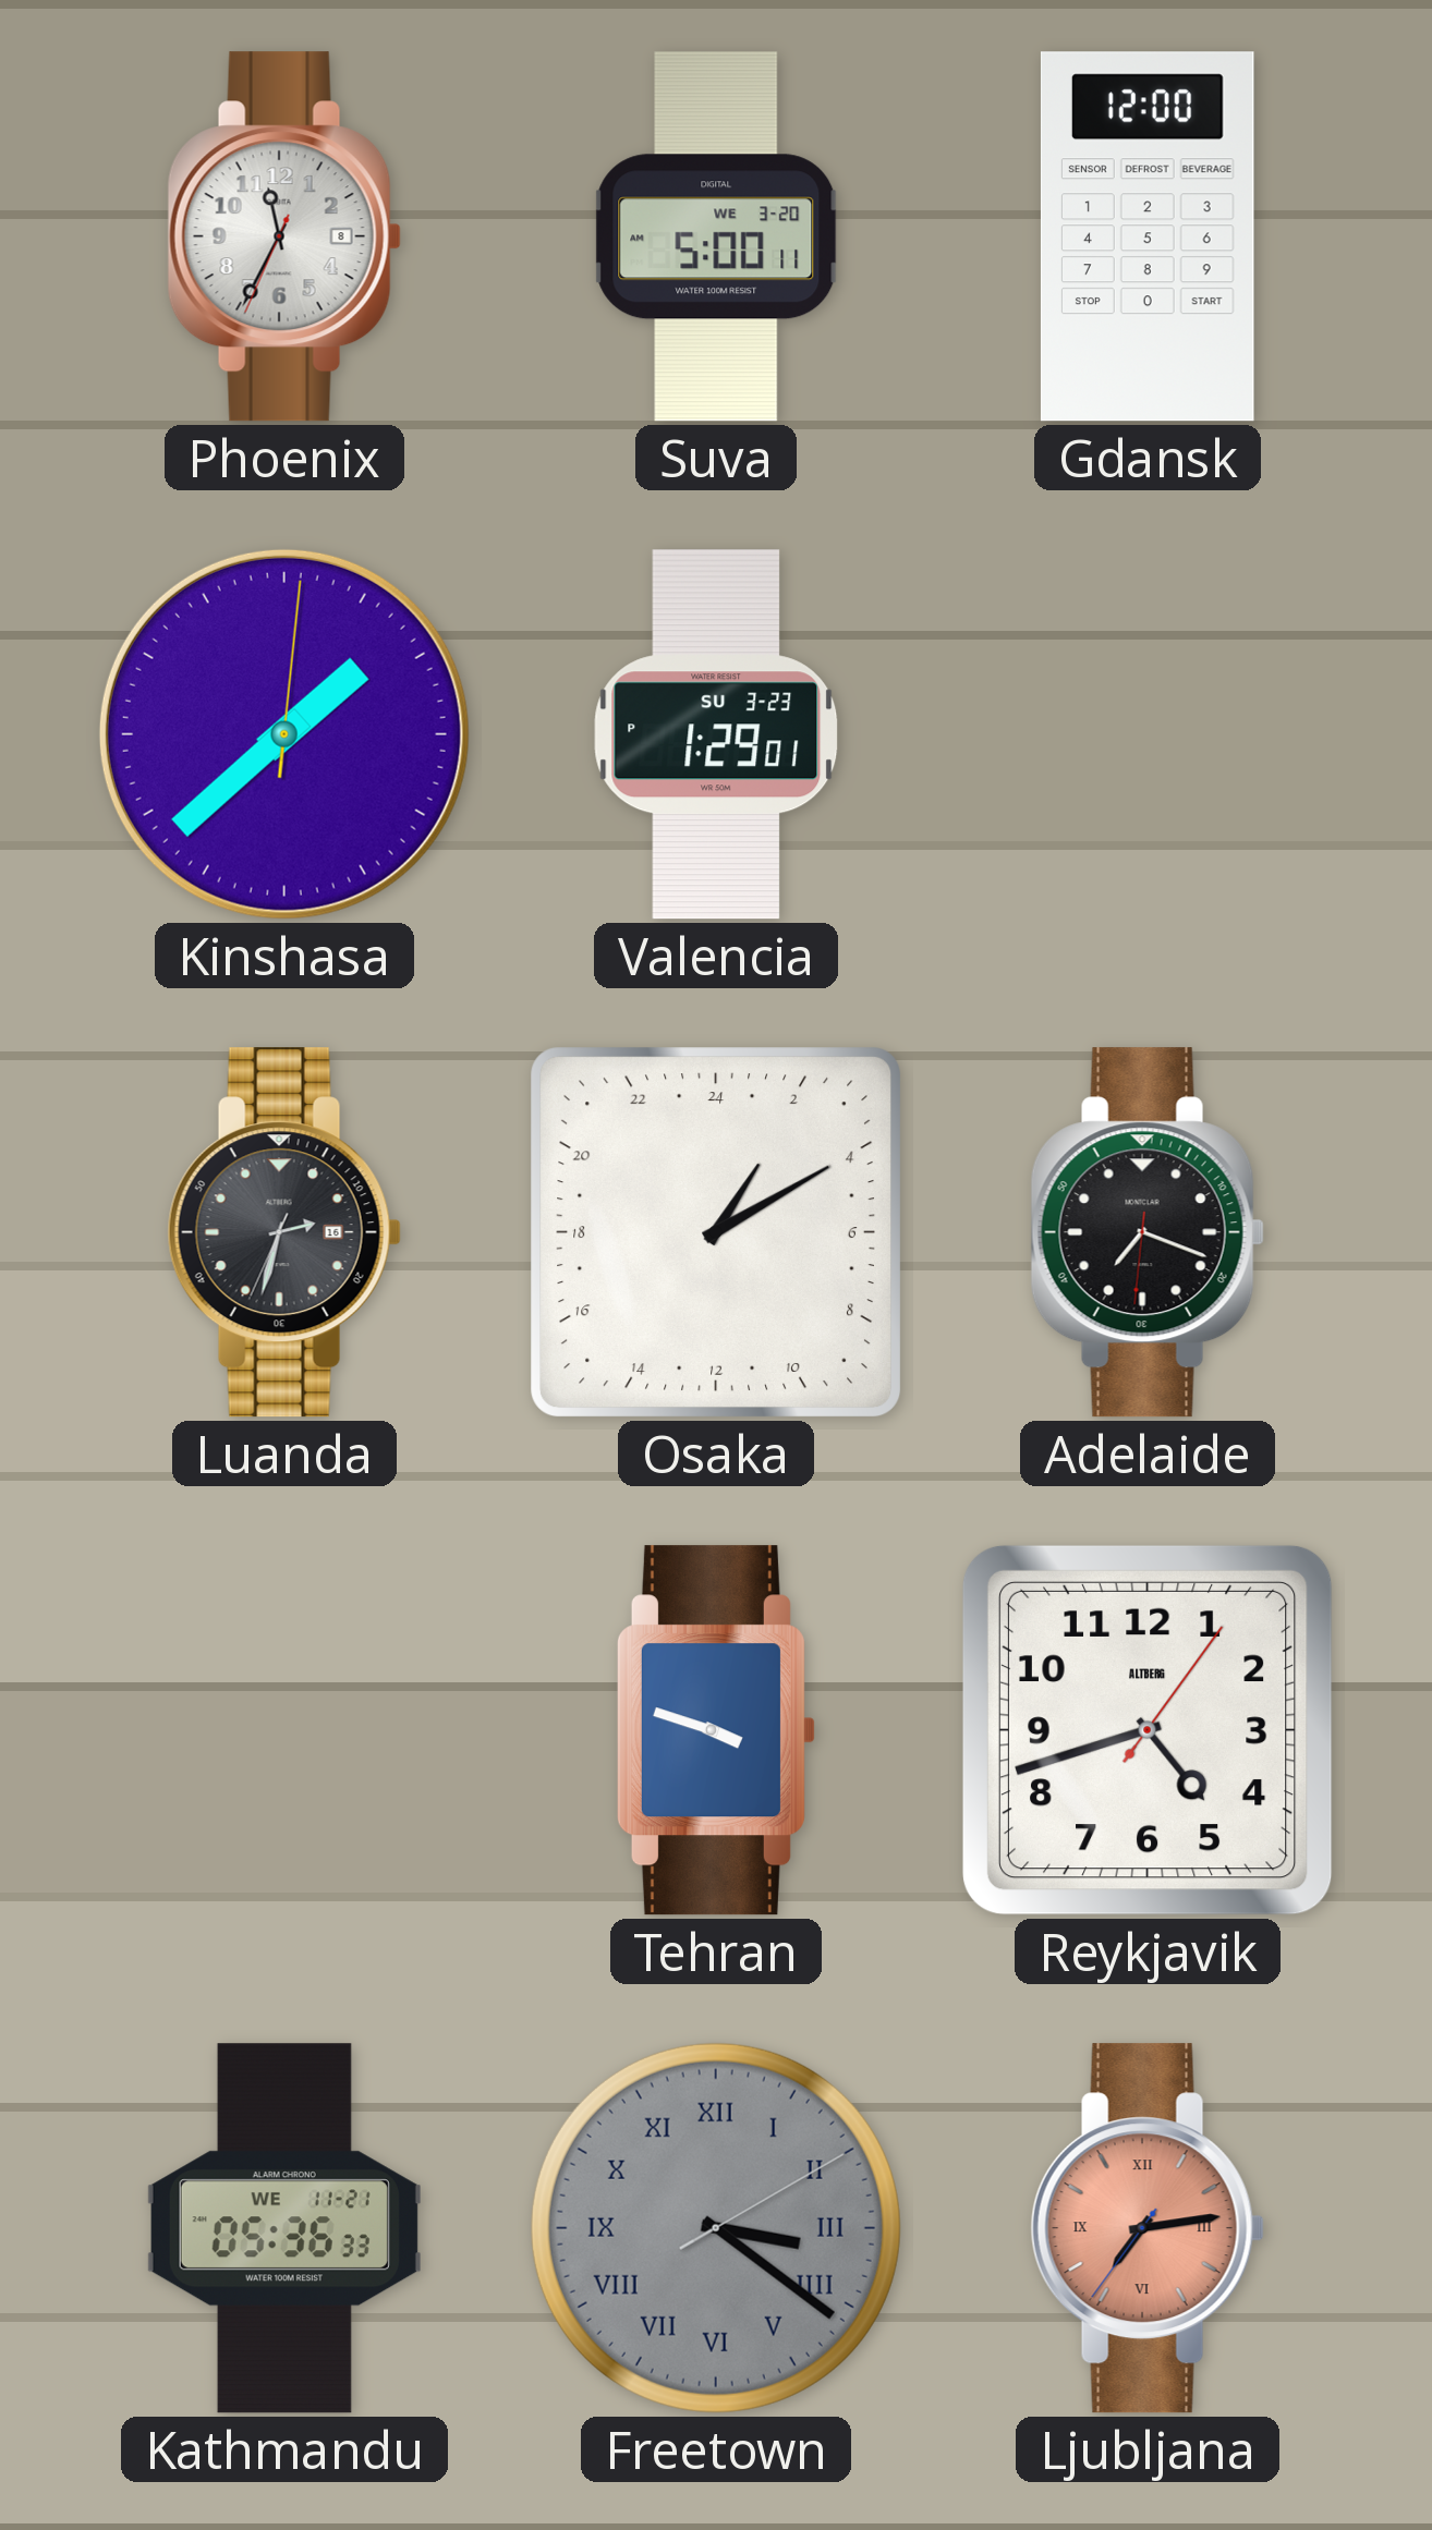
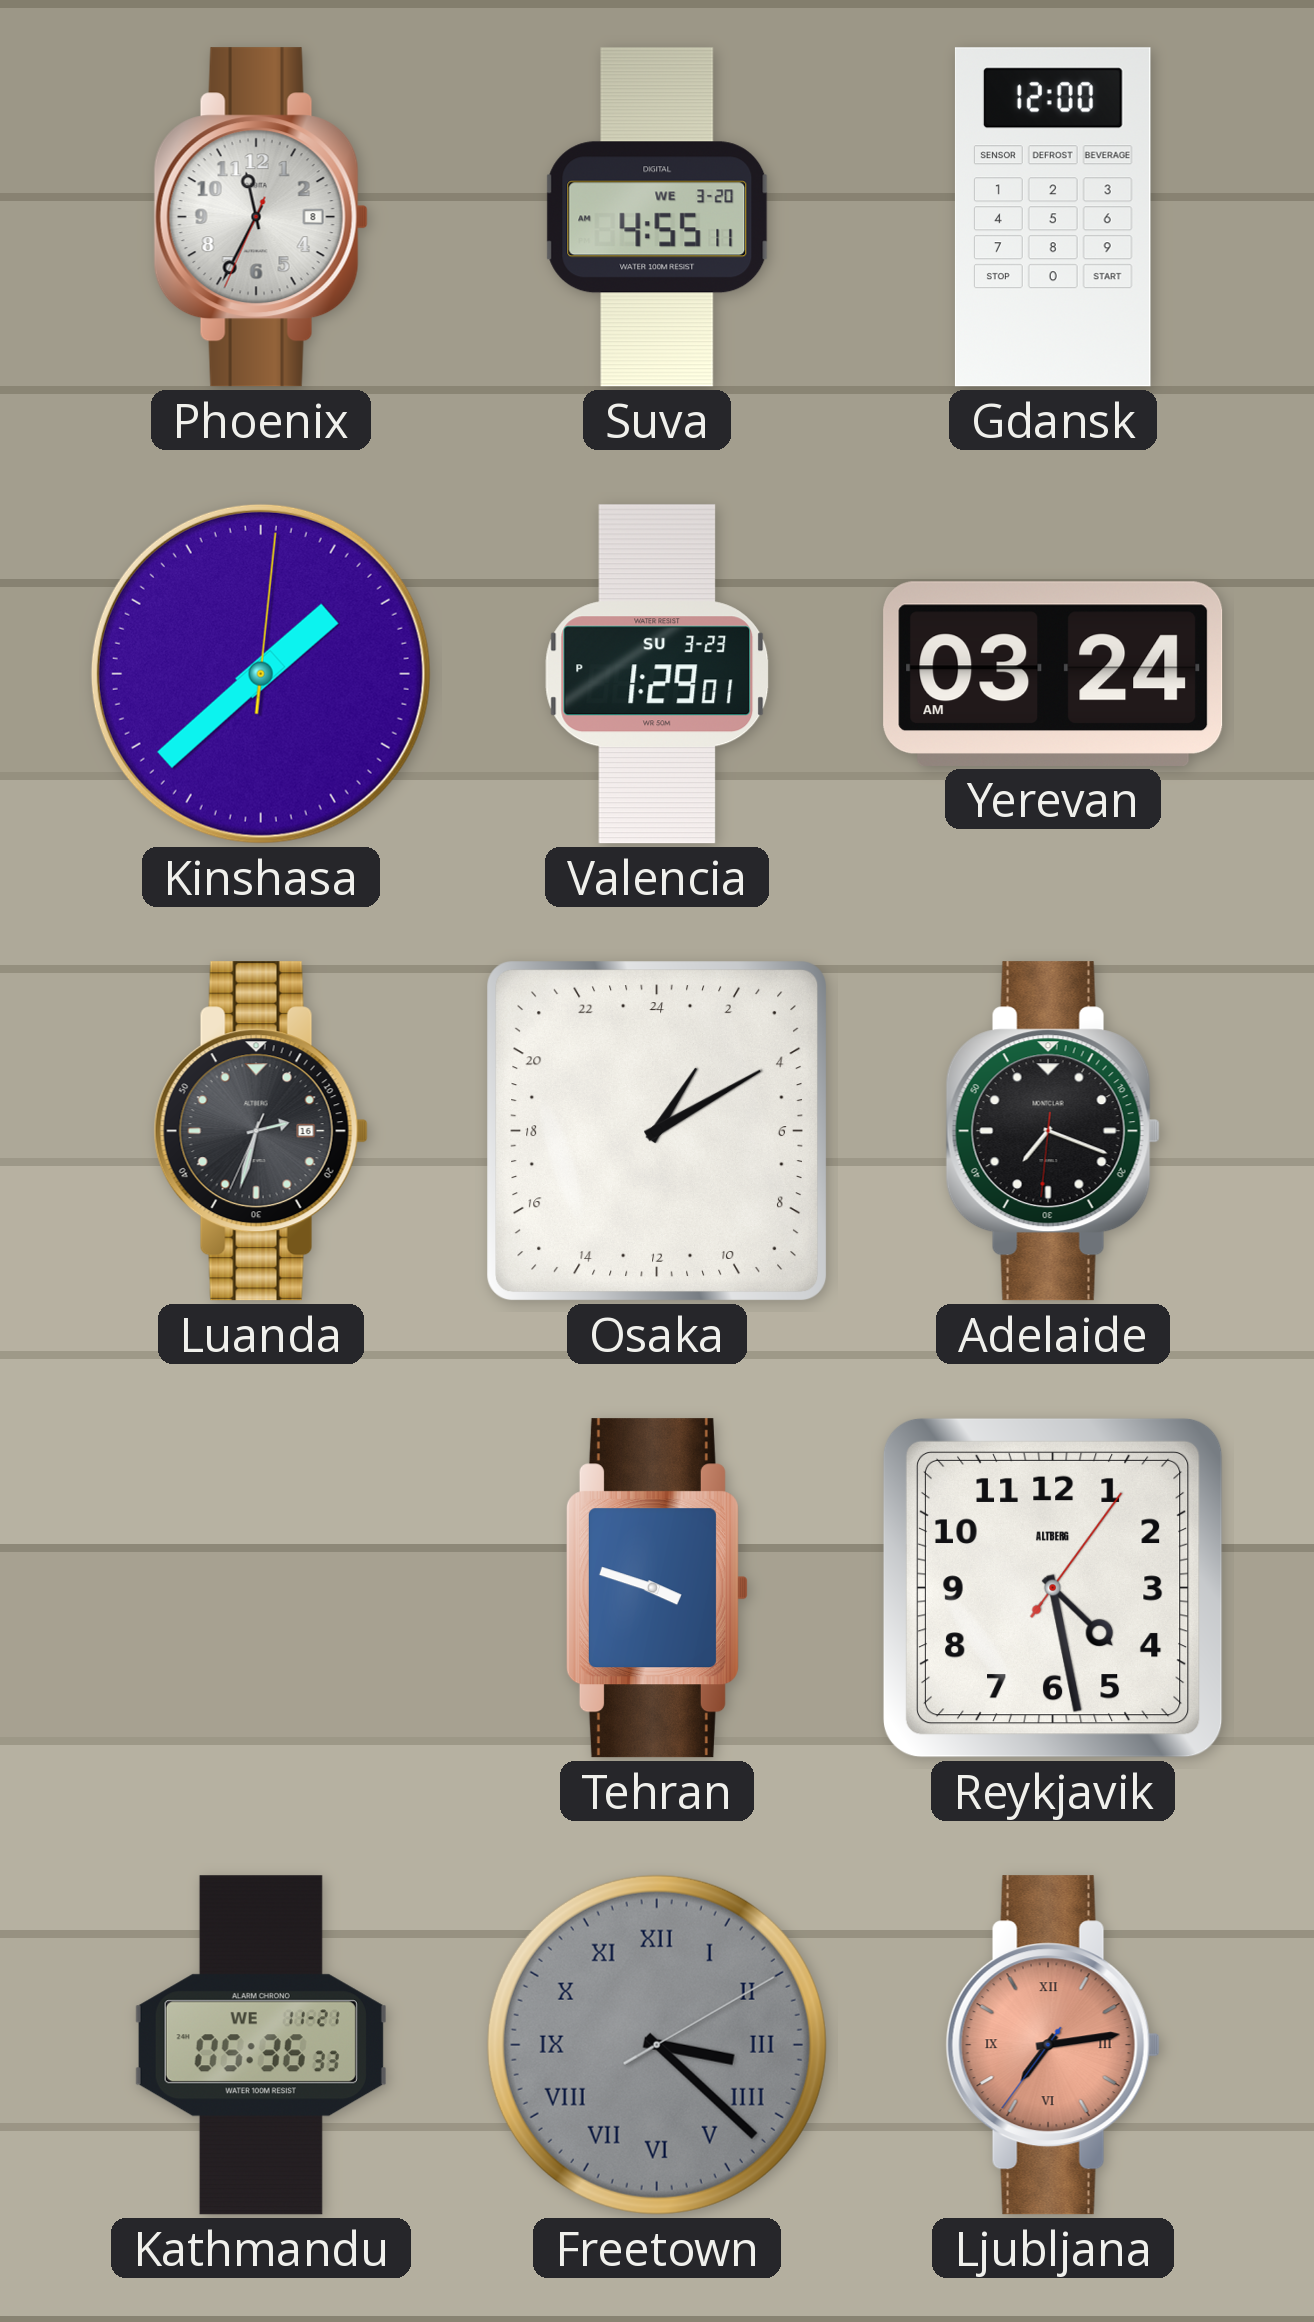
Suva: 5:00 -> 4:55 (657, 217)
Yerevan: none -> 03:24 (1053, 674)
Reykjavik: 4:42 -> 4:28 (1053, 1588)
Freetown: 3:21 -> 3:22 (657, 2045)
